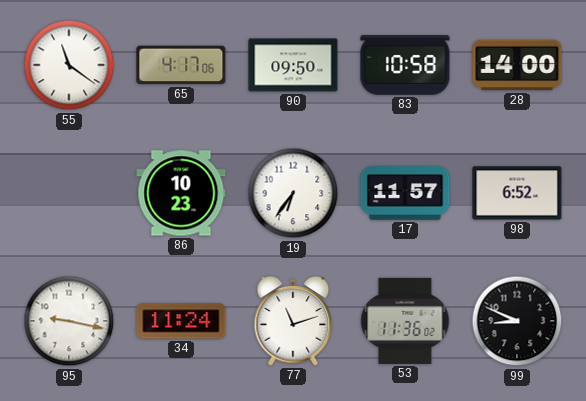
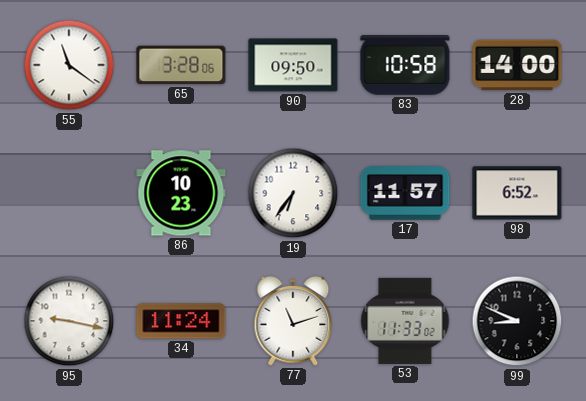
65: 4:17 -> 3:28 (181, 65)
53: 11:36 -> 11:33 (405, 321)
